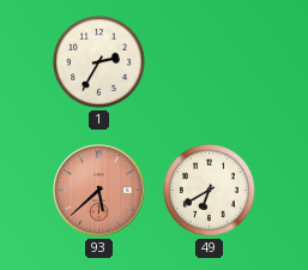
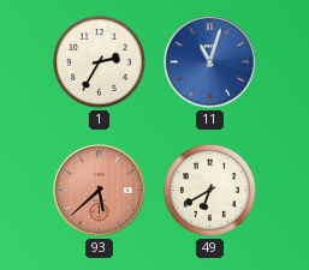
11: none -> 11:03 (210, 62)
